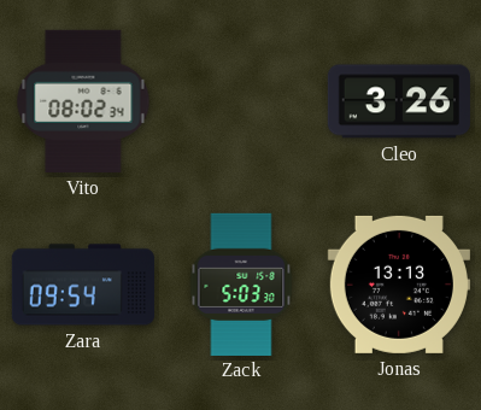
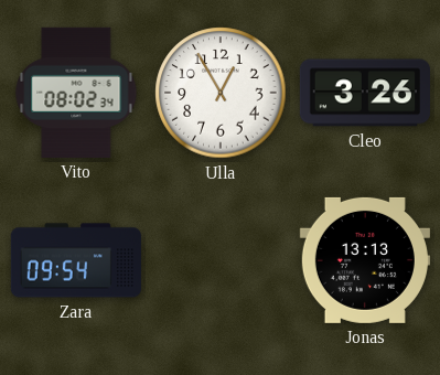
Ulla: none -> 12:55 (221, 93)
Zack: 5:03 -> none (241, 283)
